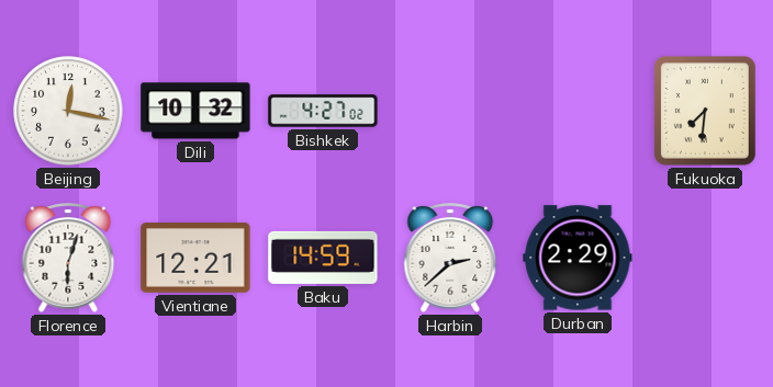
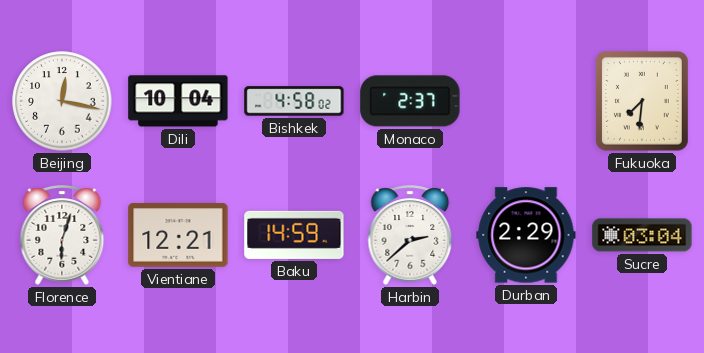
Dili: 10:32 -> 10:04 (178, 101)
Bishkek: 4:27 -> 4:58 (294, 101)
Monaco: none -> 2:37 (410, 101)
Sucre: none -> 03:04 (642, 235)
